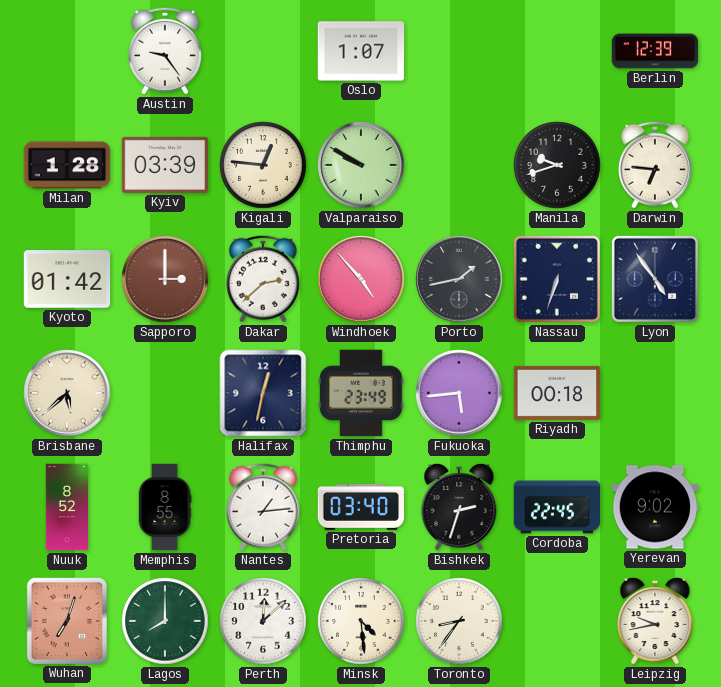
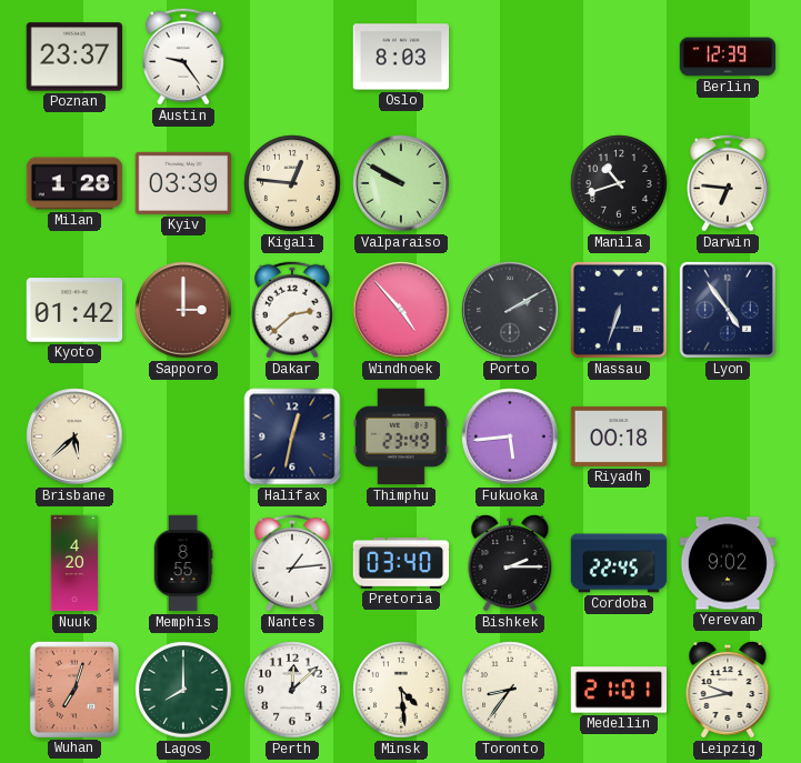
Poznan: none -> 23:37 (74, 57)
Oslo: 1:07 -> 8:03 (401, 57)
Manila: 9:42 -> 10:42 (619, 183)
Porto: 1:43 -> 2:10 (510, 310)
Nuuk: 8:52 -> 4:20 (74, 563)
Bishkek: 2:33 -> 2:15 (510, 563)
Medellin: none -> 21:01 (619, 690)
